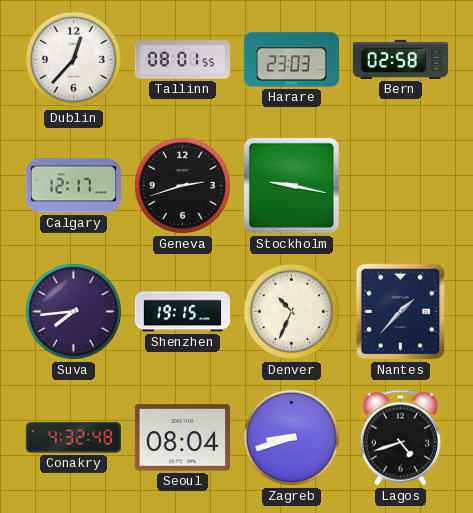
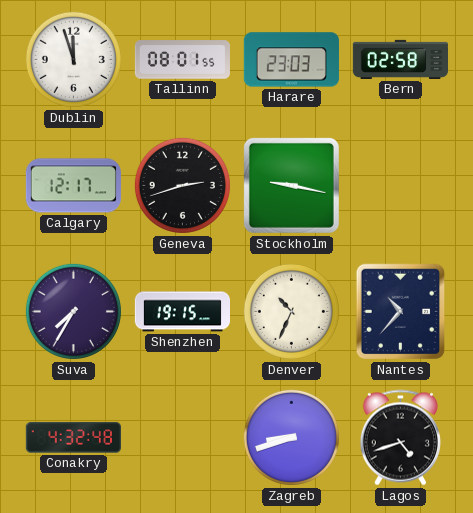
Dublin: 12:37 -> 11:57 (73, 59)
Suva: 7:44 -> 7:35 (73, 311)
Nantes: 1:37 -> 10:37 (401, 312)
Seoul: 08:04 -> none (182, 438)
